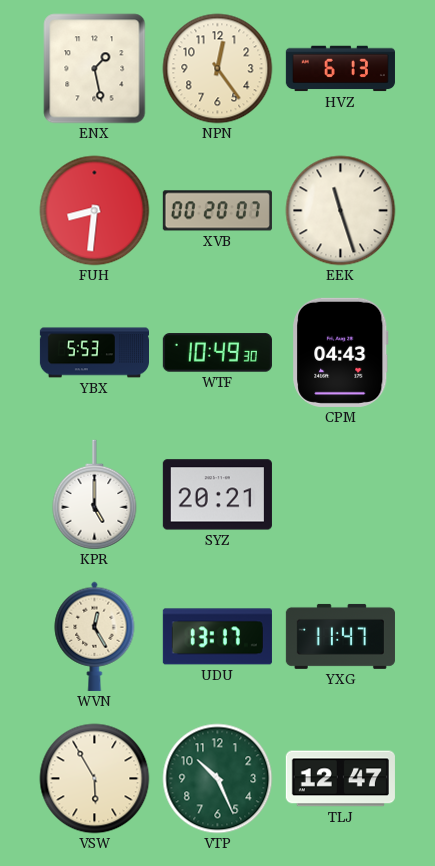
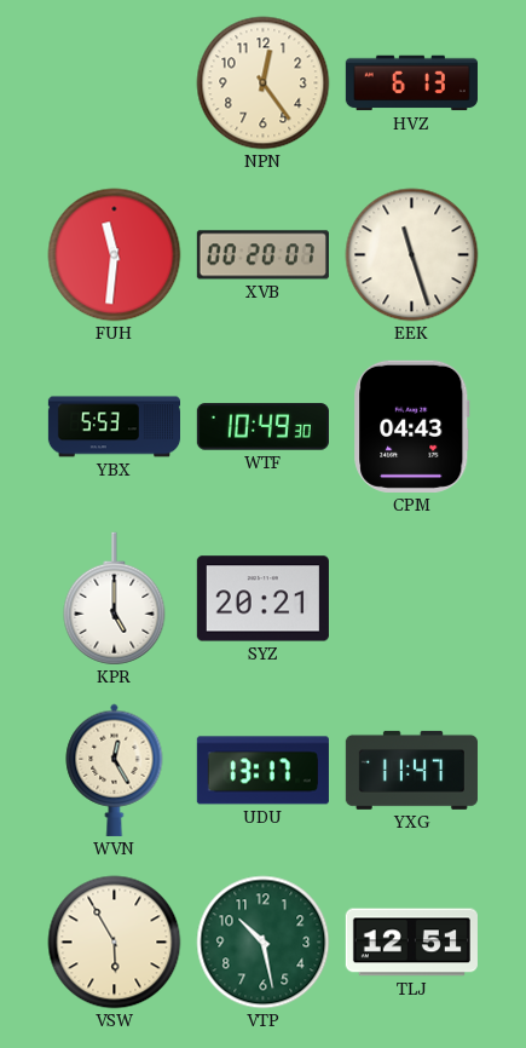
ENX: 1:28 -> none (95, 69)
FUH: 8:31 -> 11:31 (115, 255)
VTP: 10:26 -> 10:28 (264, 943)
TLJ: 12:47 -> 12:51 (411, 943)
